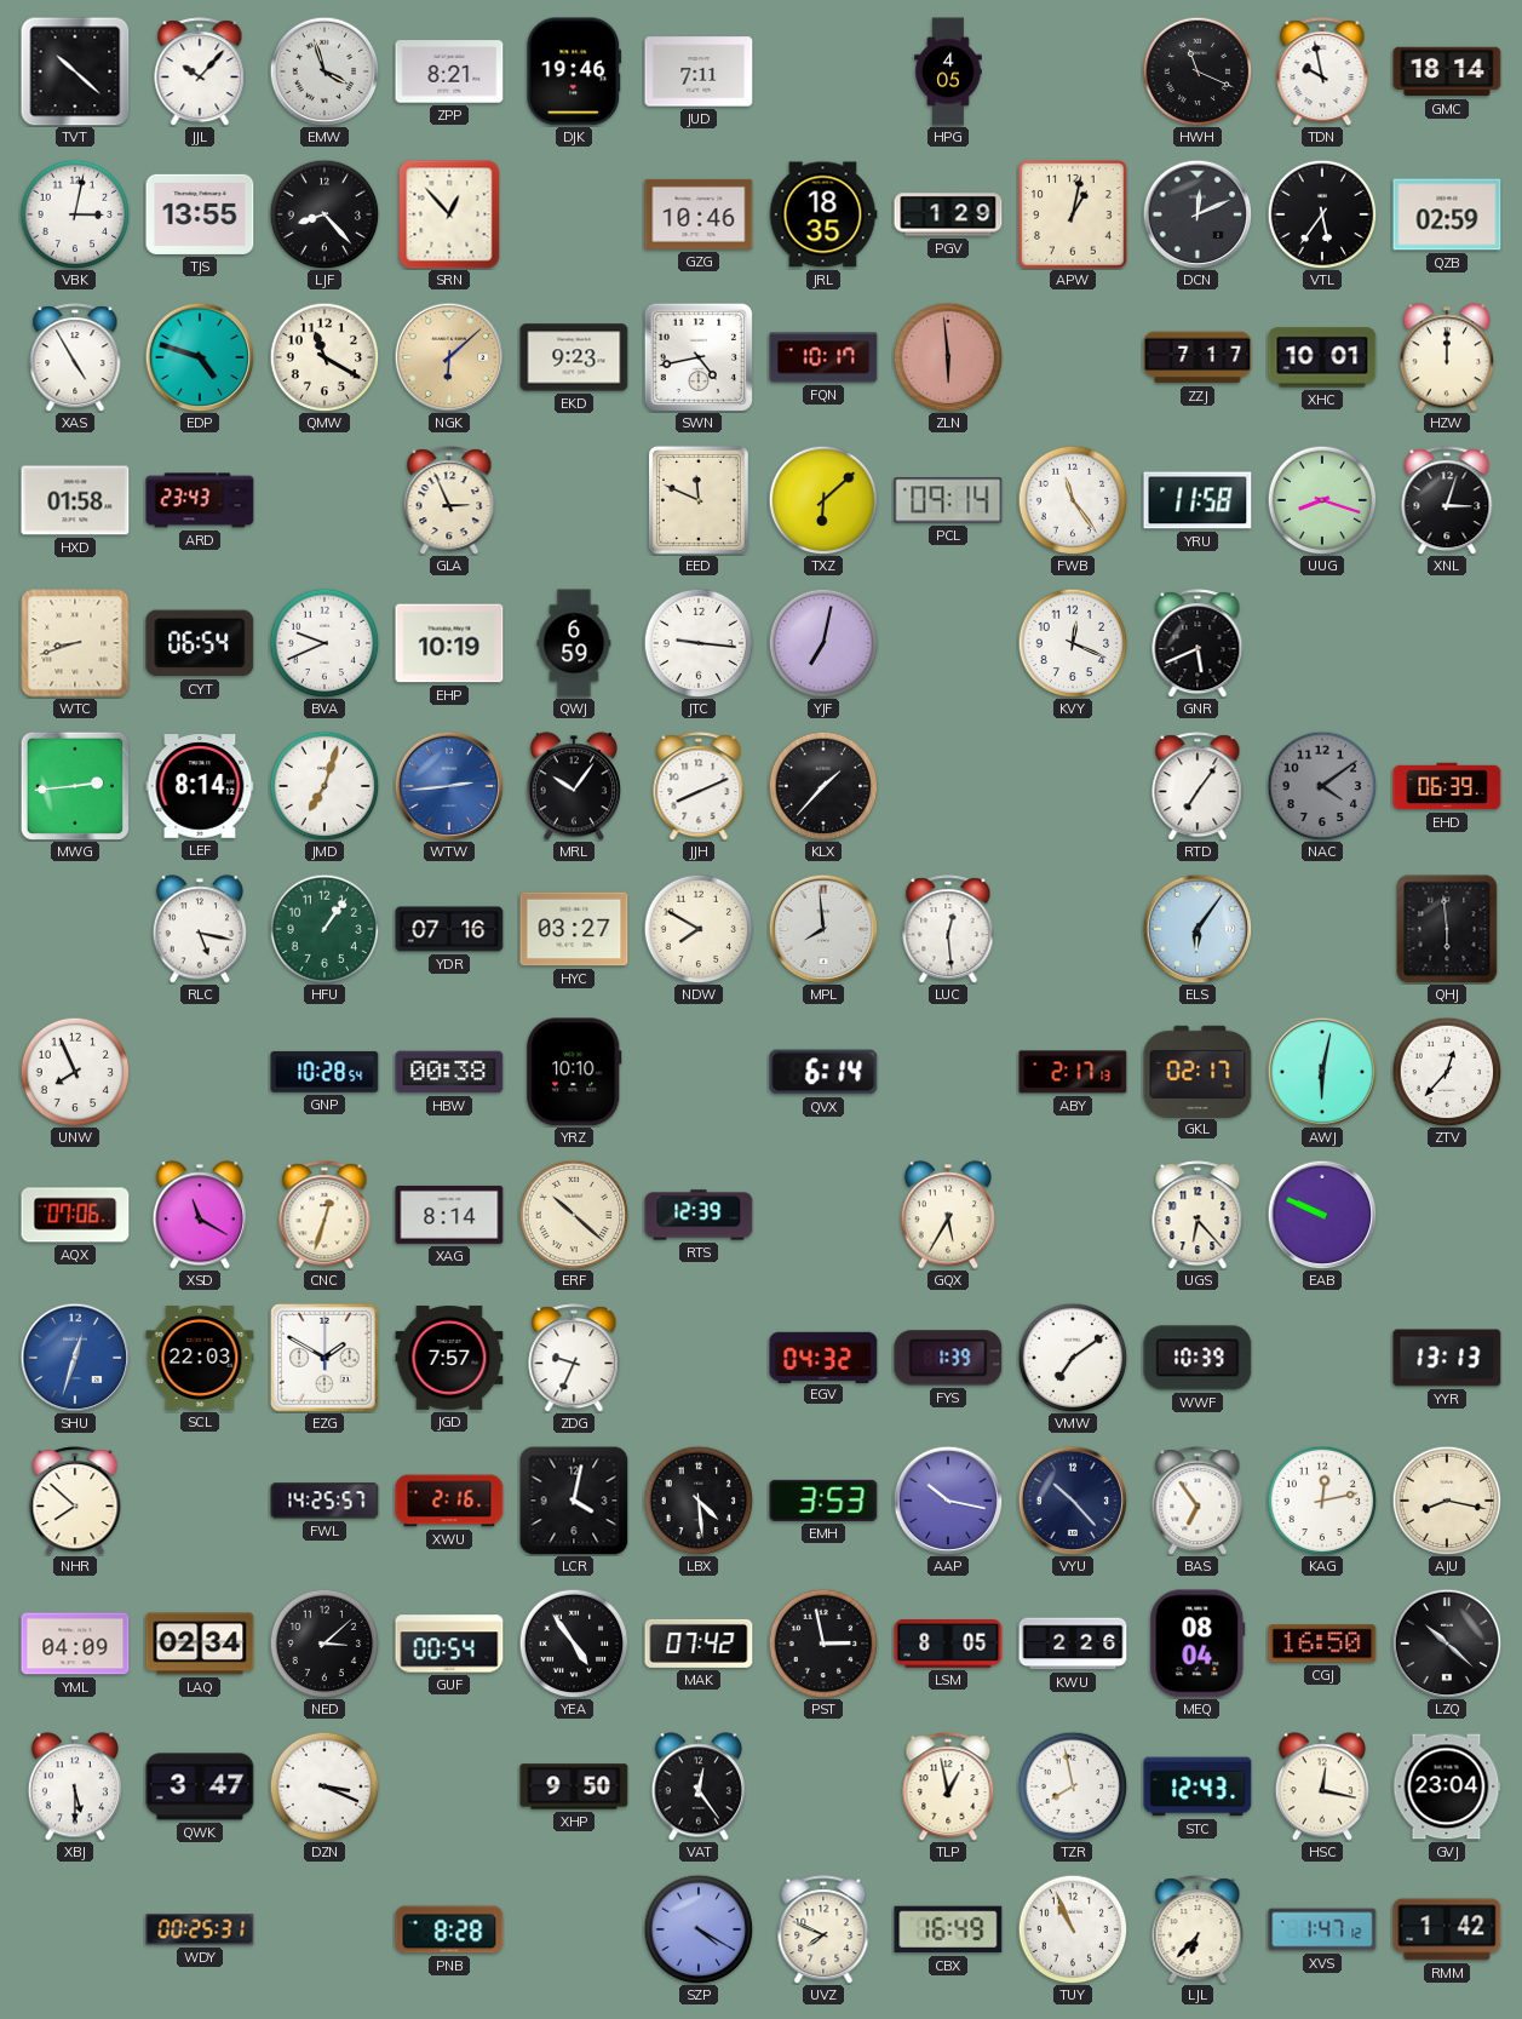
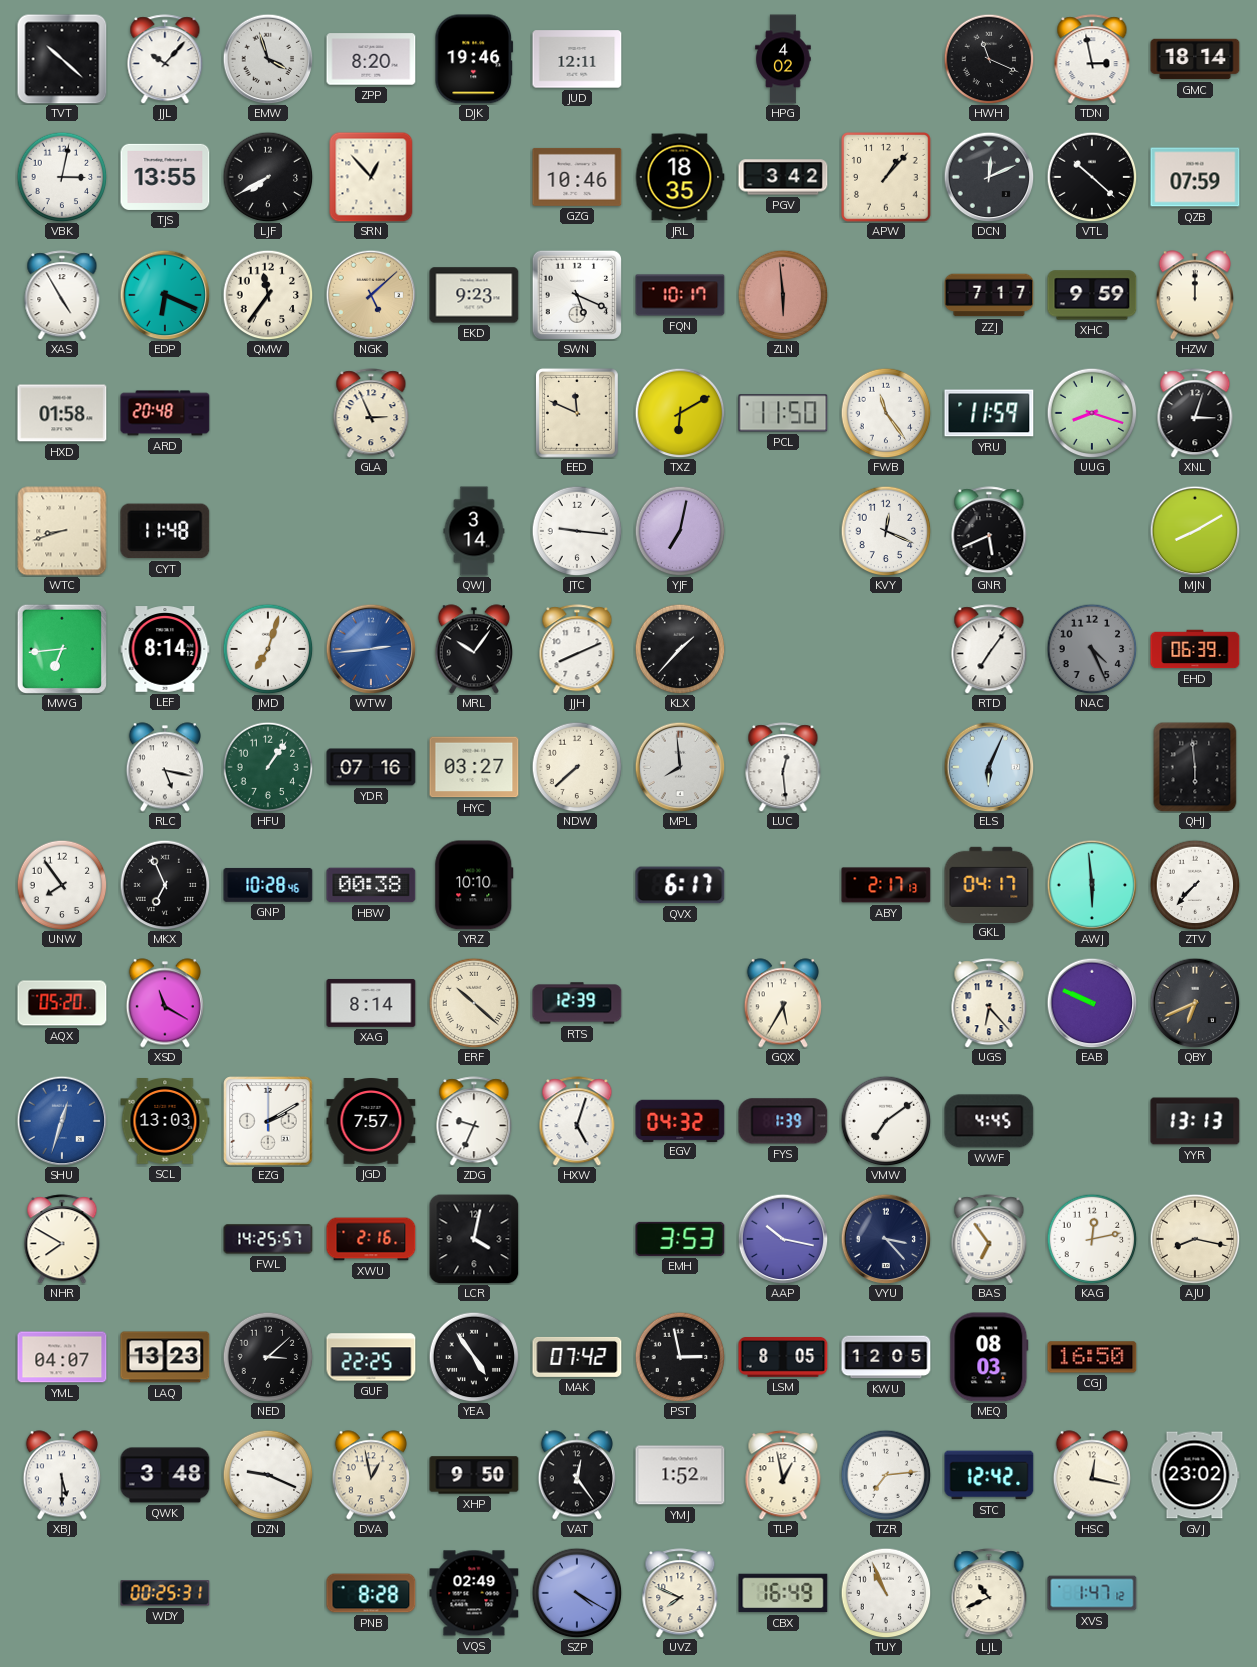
ZPP: 8:21 -> 8:20 (371, 59)
JUD: 7:11 -> 12:11 (577, 59)
HPG: 4:05 -> 4:02 (783, 59)
TDN: 9:58 -> 2:58 (1092, 59)
LJF: 8:23 -> 7:40 (268, 177)
PGV: 1:29 -> 3:42 (783, 177)
APW: 1:02 -> 1:07 (886, 177)
VTL: 5:36 -> 10:22 (1092, 177)
QZB: 02:59 -> 07:59 (1195, 177)
EDP: 4:48 -> 6:19 (165, 295)
QMW: 11:20 -> 11:36 (268, 295)
NGK: 6:08 -> 5:08 (371, 295)
SWN: 4:43 -> 5:19 (576, 294)
XHC: 10:01 -> 9:59 (1092, 295)
ARD: 23:43 -> 20:48 (165, 413)
TXZ: 6:08 -> 6:10 (680, 413)
PCL: 09:14 -> 11:50 (783, 413)
YRU: 11:58 -> 11:59 (989, 413)
CYT: 06:54 -> 11:48 (165, 531)
BVA: 9:41 -> none (324, 643)
EHP: 10:19 -> none (449, 643)
QWJ: 6:59 -> 3:14 (474, 531)
MJN: none -> 8:10 (1195, 531)
MWG: 2:44 -> 6:44 (61, 648)
NAC: 4:09 -> 4:26 (1092, 649)
NDW: 7:50 -> 7:38 (577, 767)
ELS: 6:06 -> 6:04 (989, 767)
UNW: 7:56 -> 7:54 (62, 885)
MKX: none -> 6:56 (165, 885)
GNP: 10:28:54 -> 10:28:46 (268, 885)
QVX: 6:14 -> 6:17 (680, 885)
GKL: 02:17 -> 04:17 (989, 884)
AWJ: 6:02 -> 5:59 (1092, 885)
ZTV: 12:37 -> 7:37 (1195, 885)
AQX: 07:06 -> 05:20 (62, 1003)
CNC: 12:33 -> none (324, 1215)
QBY: none -> 6:41 (1195, 1003)
SCL: 22:03 -> 13:03 (165, 1122)
EZG: 1:50 -> 2:10 (268, 1121)
HXW: none -> 5:03 (577, 1121)
WWF: 10:39 -> 4:45 (989, 1121)
NHR: 7:52 -> 7:50 (62, 1239)
LBX: 4:29 -> none (699, 1501)
VYU: 10:23 -> 3:23 (886, 1239)
YML: 04:09 -> 04:07 (62, 1357)
LAQ: 02:34 -> 13:23 (165, 1357)
GUF: 00:54 -> 22:25 (371, 1357)
KWU: 2:26 -> 12:05 (886, 1357)
MEQ: 08:04 -> 08:03 (989, 1357)
LZQ: 10:22 -> none (1447, 1644)
QWK: 3:47 -> 3:48 (165, 1475)
DZN: 3:19 -> 9:19 (268, 1475)
DVA: none -> 12:58 (371, 1475)
YMJ: none -> 1:52 (680, 1475)
TZR: 7:58 -> 7:14 (886, 1475)
STC: 12:43 -> 12:42 (989, 1475)
GVJ: 23:04 -> 23:02 (1195, 1475)
VQS: none -> 02:49 (474, 1593)
LJL: 6:37 -> 10:41 (989, 1593)
RMM: 1:42 -> none (1447, 1929)
